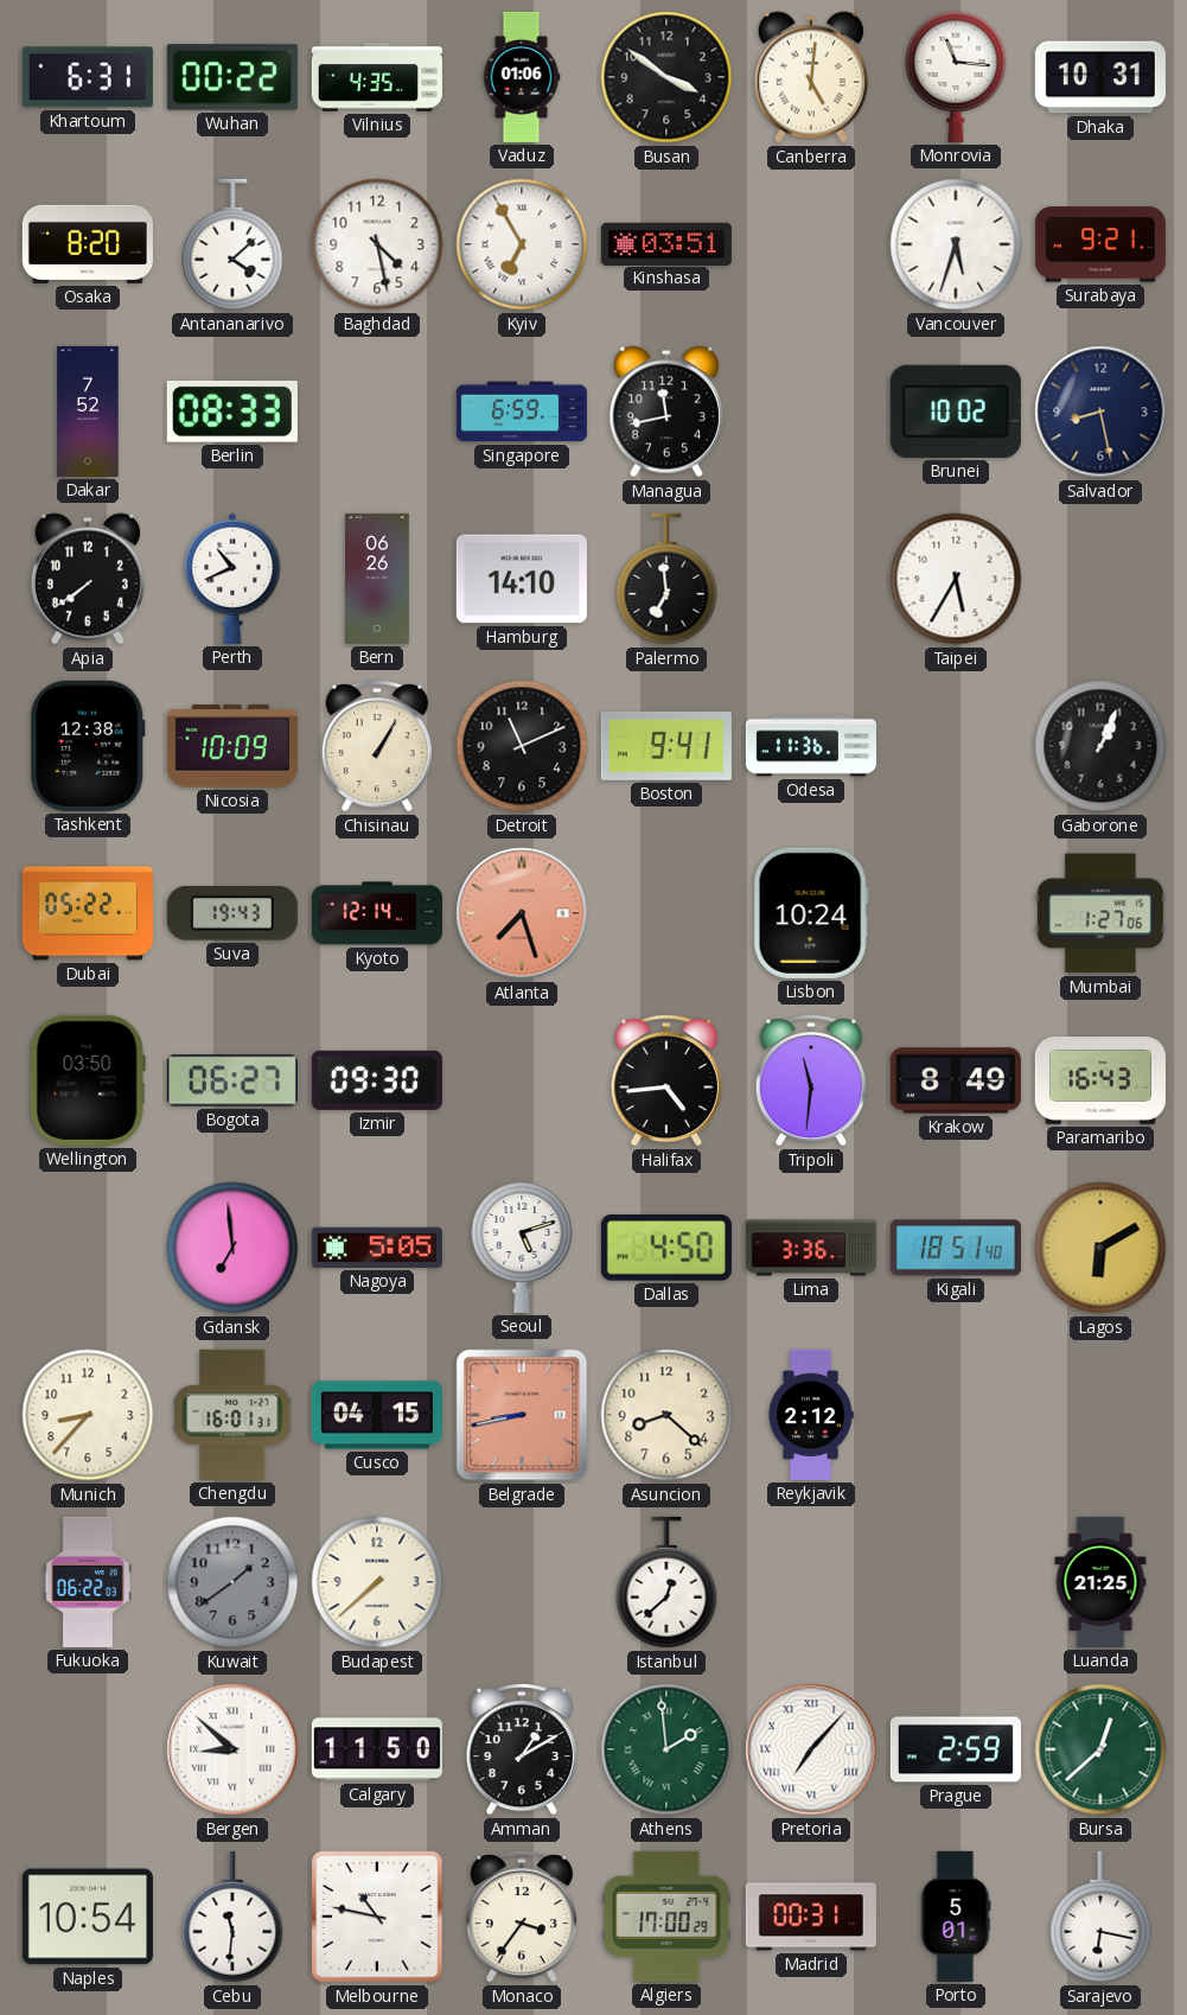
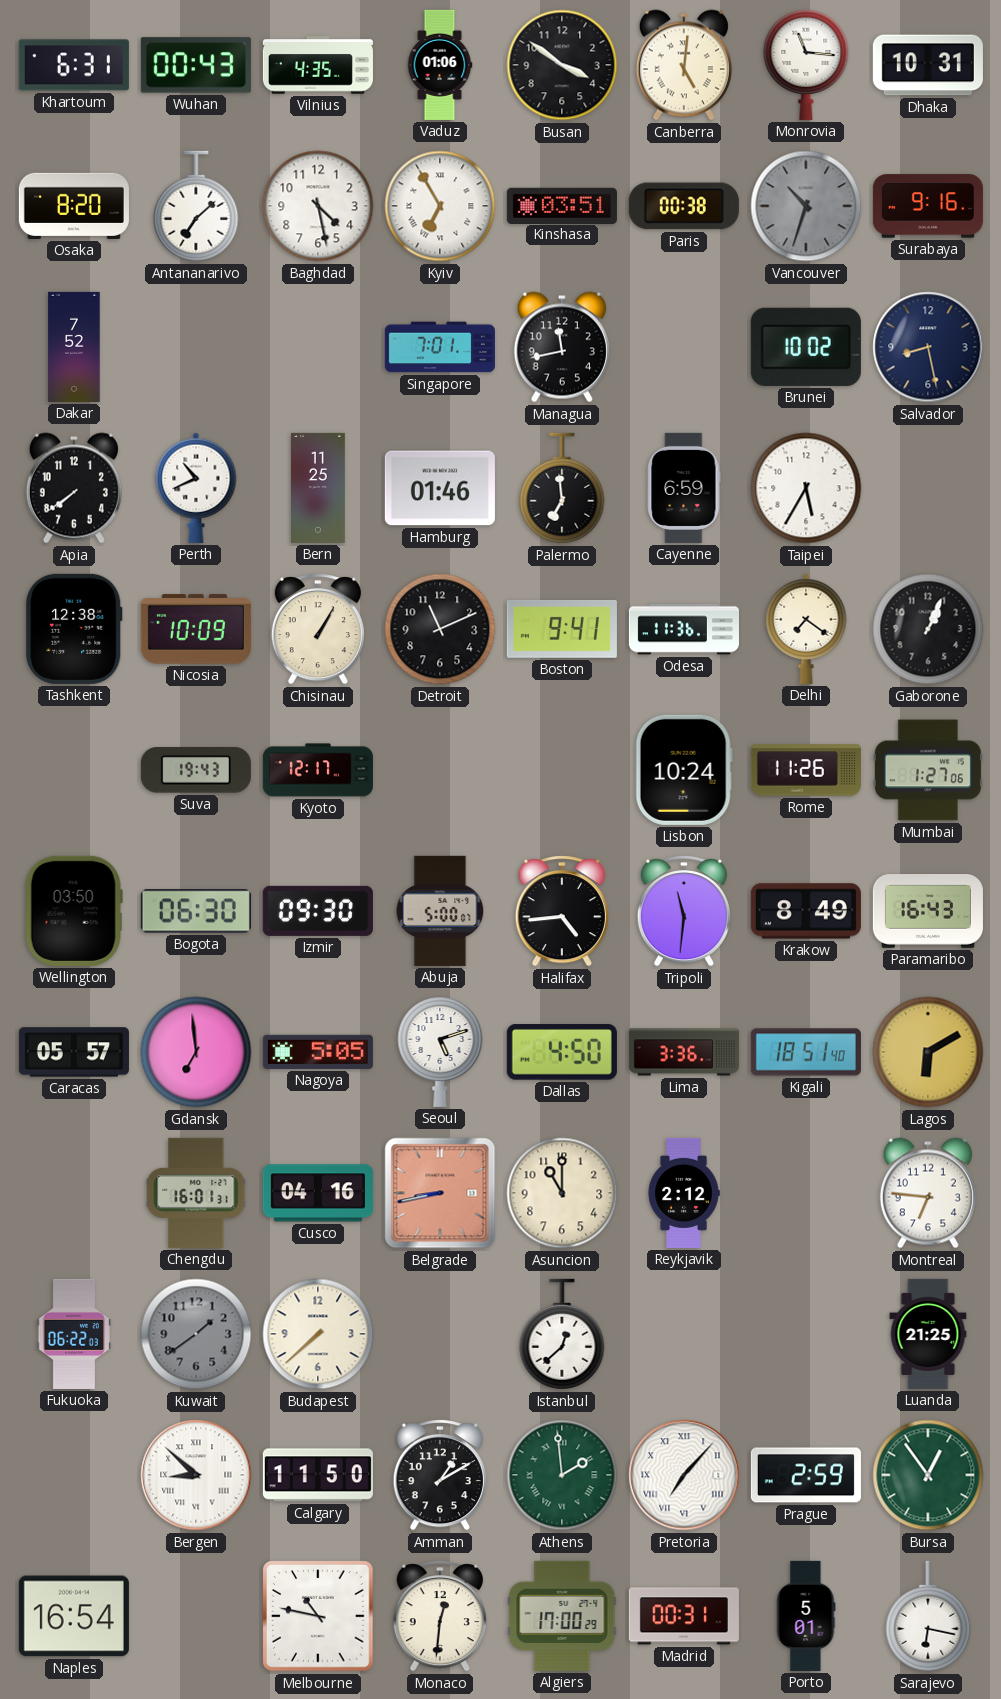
Wuhan: 00:22 -> 00:43 (196, 65)
Antananarivo: 4:08 -> 7:08 (196, 206)
Paris: none -> 00:38 (684, 206)
Vancouver: 5:33 -> 10:33 (806, 206)
Vancouver dial: white -> grey (806, 206)
Surabaya: 9:21 -> 9:16 (928, 206)
Berlin: 08:33 -> none (232, 412)
Singapore: 6:59 -> 7:01 (440, 347)
Bern: 06:26 -> 11:25 (318, 488)
Hamburg: 14:10 -> 01:46 (440, 488)
Cayenne: none -> 6:59 (684, 488)
Delhi: none -> 7:21 (806, 629)
Dubai: 05:22 -> none (88, 913)
Kyoto: 12:14 -> 12:17 (318, 770)
Atlanta: 7:27 -> none (522, 913)
Rome: none -> 11:26 (806, 770)
Bogota: 06:27 -> 06:30 (196, 911)
Abuja: none -> 5:00 (440, 911)
Caracas: none -> 05:57 (74, 1052)
Munich: 8:37 -> none (88, 1415)
Cusco: 04:15 -> 04:16 (318, 1193)
Asuncion: 8:22 -> 11:00 (562, 1193)
Montreal: none -> 6:46 (928, 1193)
Bursa: 12:38 -> 12:54 (928, 1475)
Naples: 10:54 -> 16:54 (74, 1616)
Cebu: 11:31 -> none (232, 1917)
Monaco: 3:36 -> 12:31 (440, 1616)
